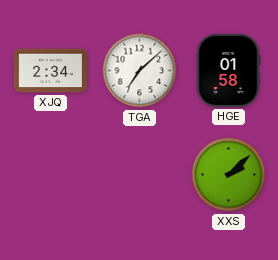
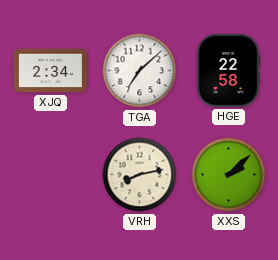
HGE: 01:58 -> 22:58 (228, 70)
VRH: none -> 8:13 (140, 175)
